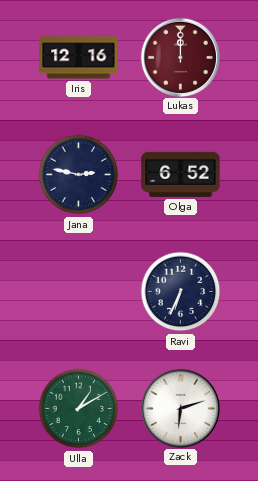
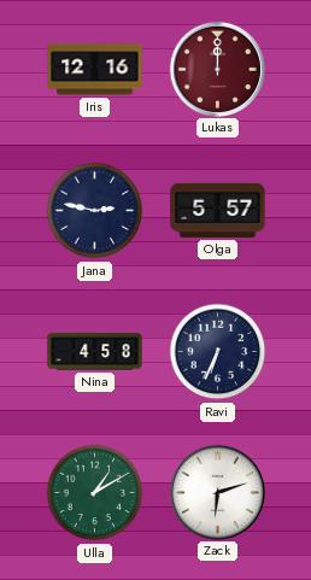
Olga: 6:52 -> 5:57 (218, 210)
Nina: none -> 4:58 (95, 352)
